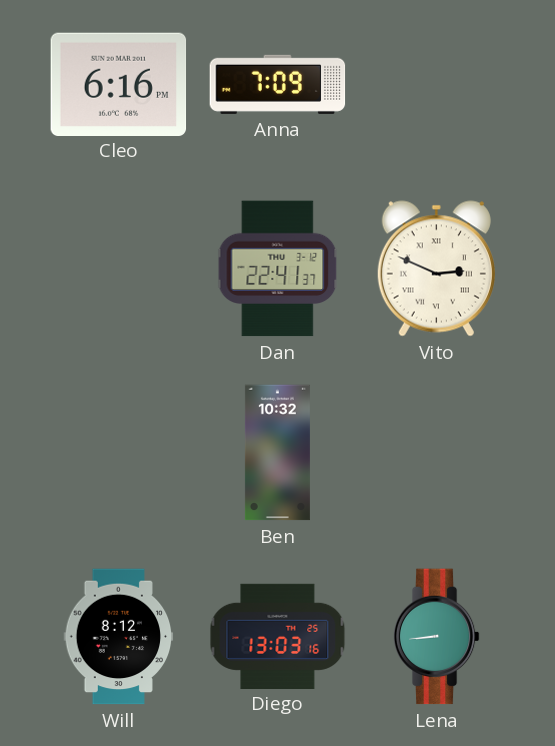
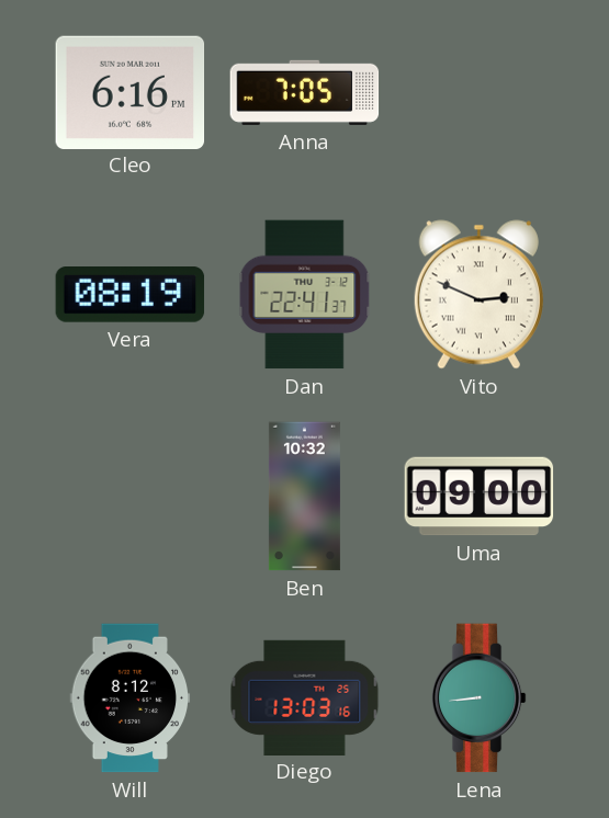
Anna: 7:09 -> 7:05 (305, 92)
Vera: none -> 08:19 (131, 295)
Uma: none -> 09:00 (480, 497)
